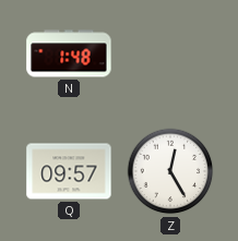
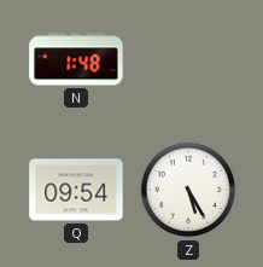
Q: 09:57 -> 09:54 (76, 190)
Z: 12:25 -> 5:25 (188, 190)
